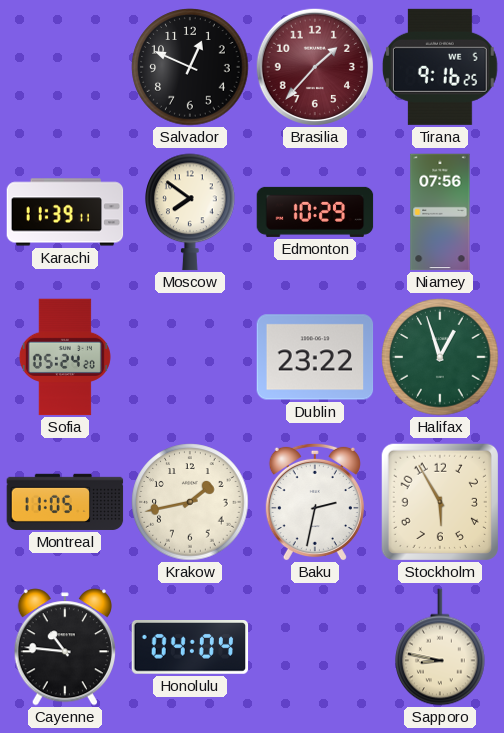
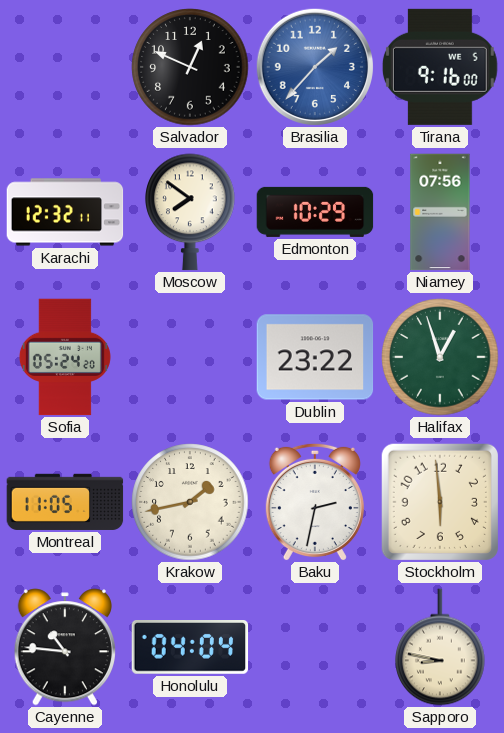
Brasilia dial: burgundy -> blue (315, 67)
Tirana: 9:16:25 -> 9:16:00 (440, 67)
Karachi: 11:39 -> 12:32 (65, 212)
Stockholm: 5:55 -> 5:59 (440, 502)
